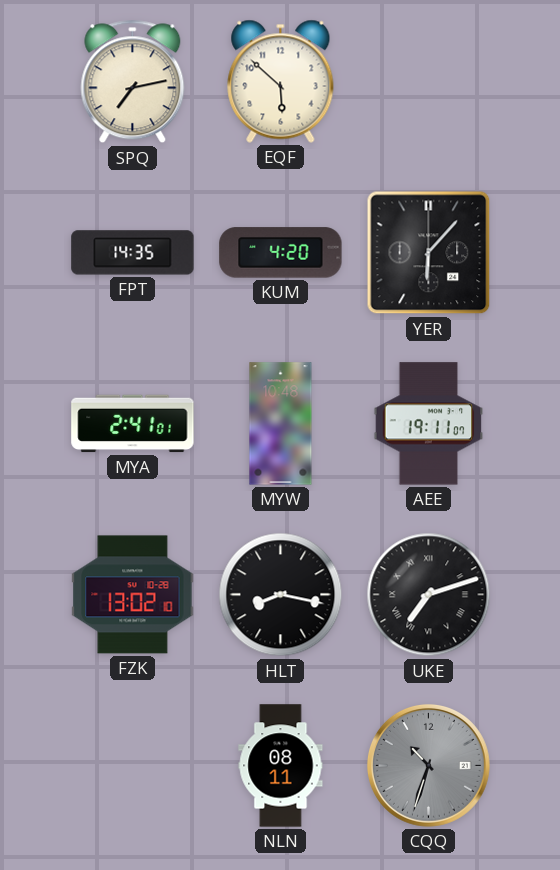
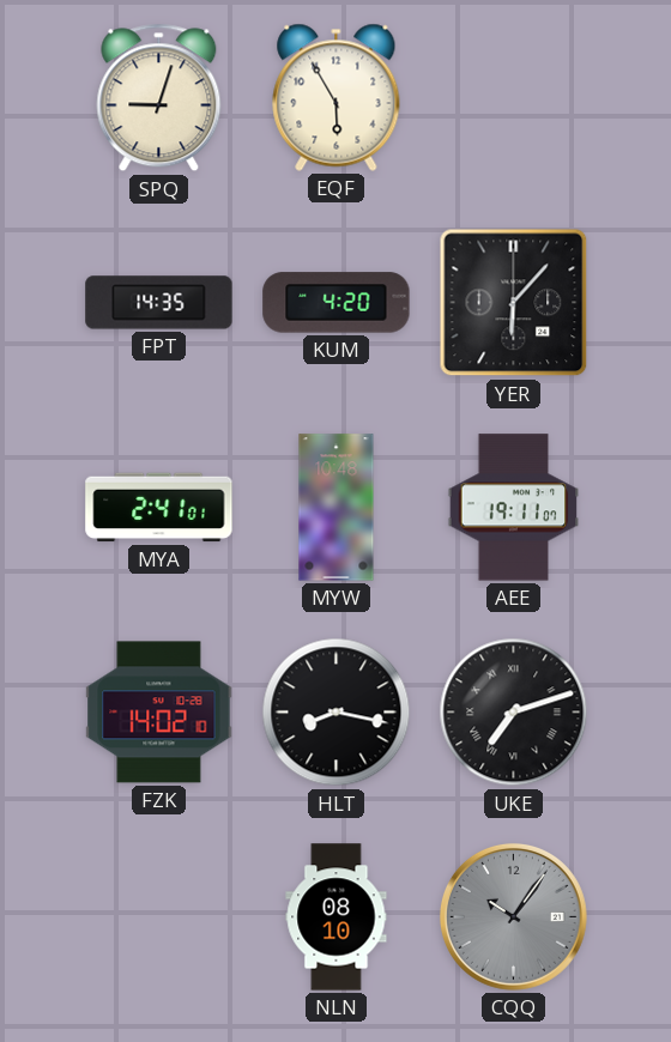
SPQ: 7:13 -> 9:03 (159, 98)
EQF: 5:52 -> 5:55 (337, 97)
FZK: 13:02 -> 14:02 (159, 713)
NLN: 08:11 -> 08:10 (337, 917)
CQQ: 10:33 -> 10:06 (513, 916)
